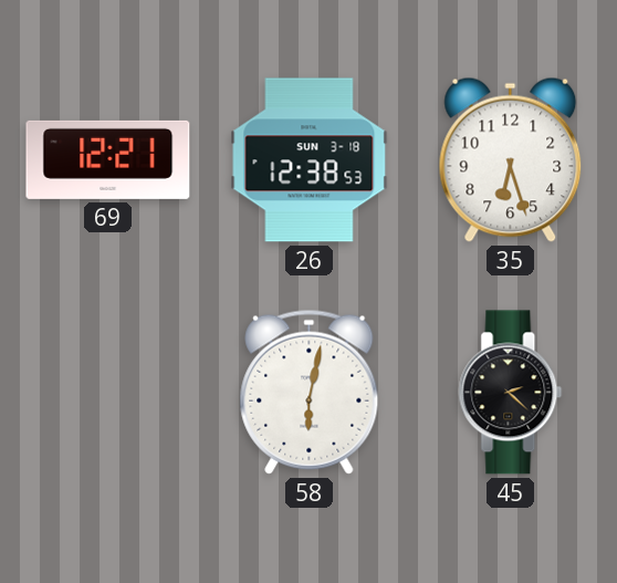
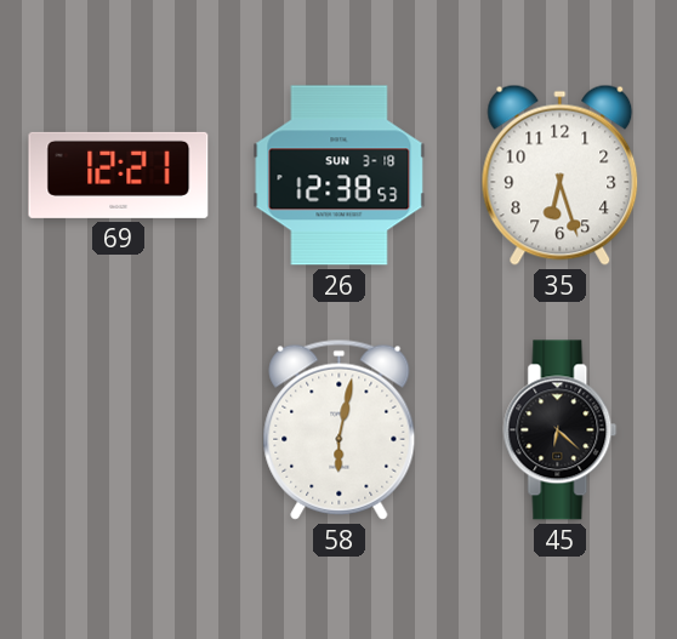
45: 2:22 -> 6:22 (561, 430)
